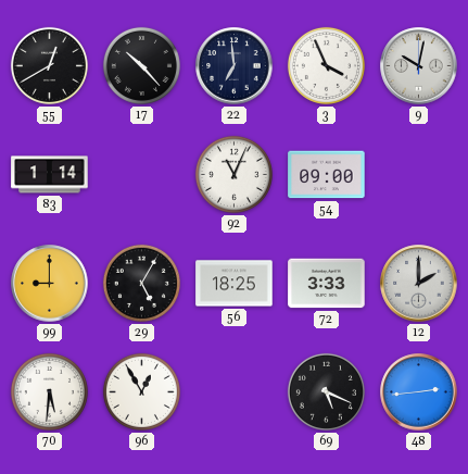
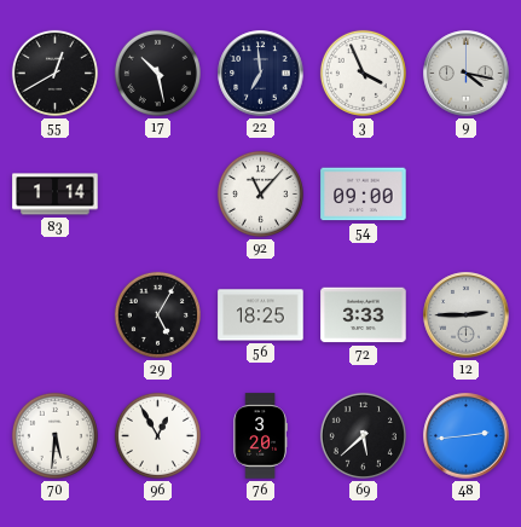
17: 10:23 -> 10:28 (157, 73)
9: 10:02 -> 4:17 (467, 74)
92: 11:04 -> 11:07 (260, 193)
99: 9:00 -> none (50, 284)
12: 2:00 -> 2:45 (467, 315)
76: none -> 3:20 (260, 436)
69: 5:19 -> 5:38 (363, 435)
